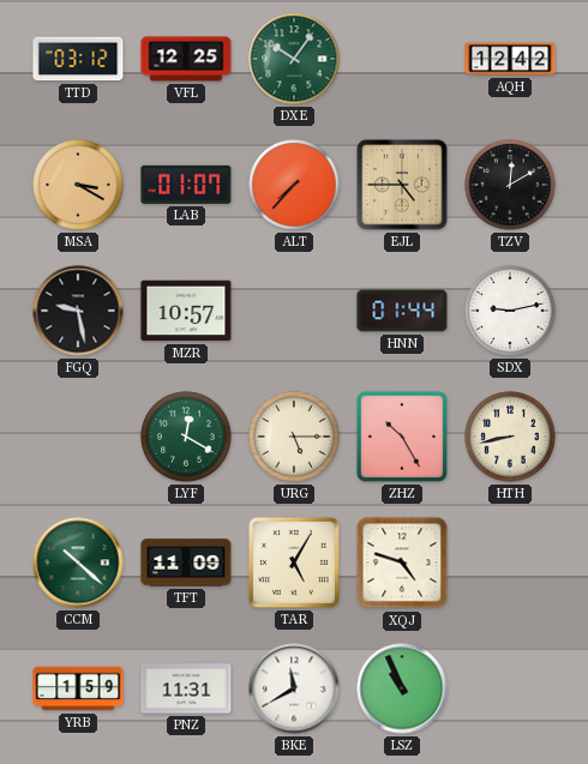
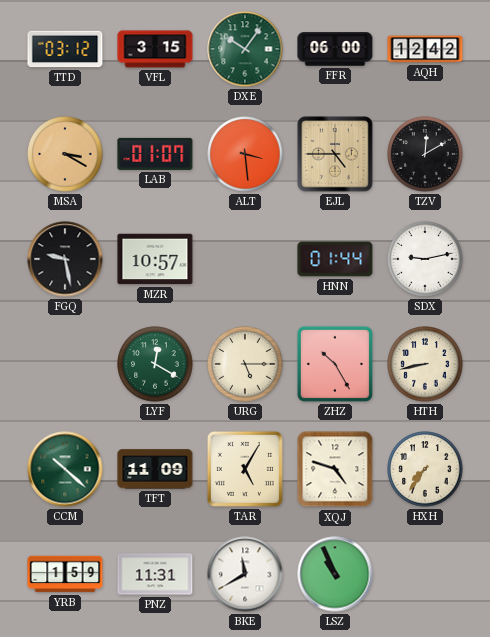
VFL: 12:25 -> 3:15 (155, 49)
FFR: none -> 06:00 (335, 49)
ALT: 7:37 -> 3:29 (245, 154)
HXH: none -> 7:36 (425, 469)
